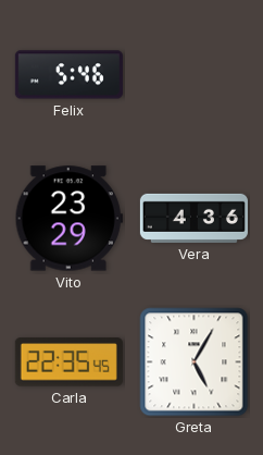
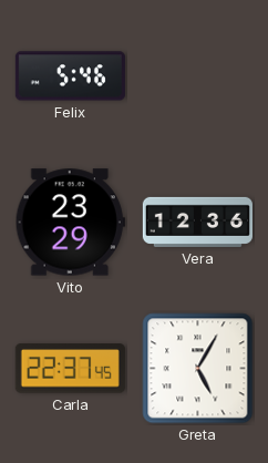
Vera: 4:36 -> 12:36 (197, 222)
Carla: 22:35 -> 22:37 (70, 369)
